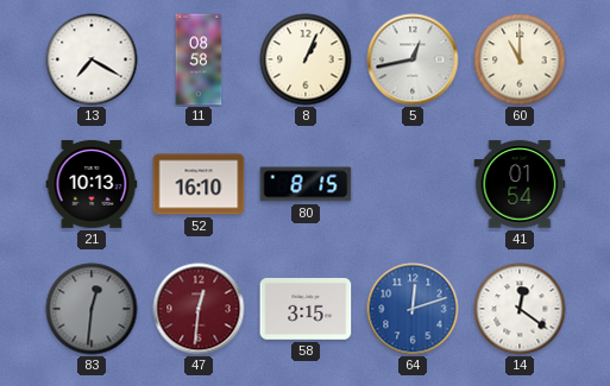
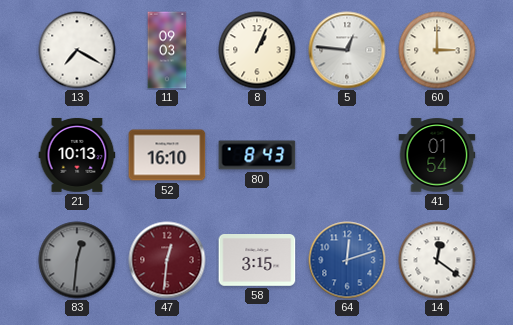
11: 08:58 -> 09:03 (167, 50)
5: 12:43 -> 12:46 (347, 50)
60: 11:00 -> 3:00 (437, 50)
80: 8:15 -> 8:43 (257, 155)
